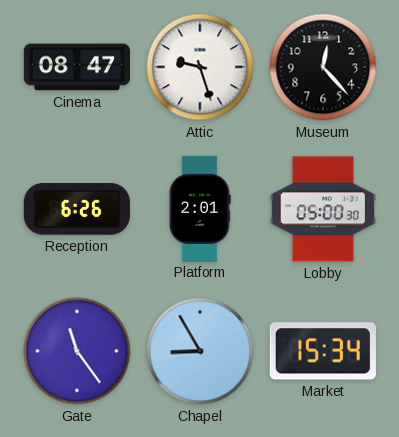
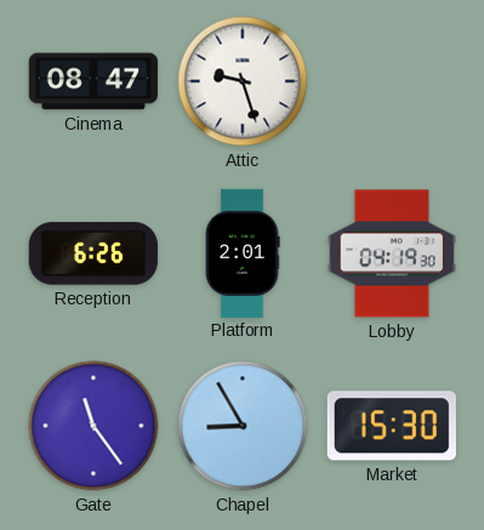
Museum: 12:23 -> none (323, 67)
Lobby: 05:00 -> 04:19 (392, 253)
Market: 15:34 -> 15:30 (392, 426)
